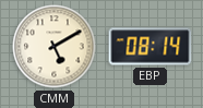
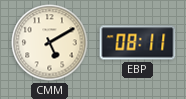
EBP: 08:14 -> 08:11 (138, 43)
